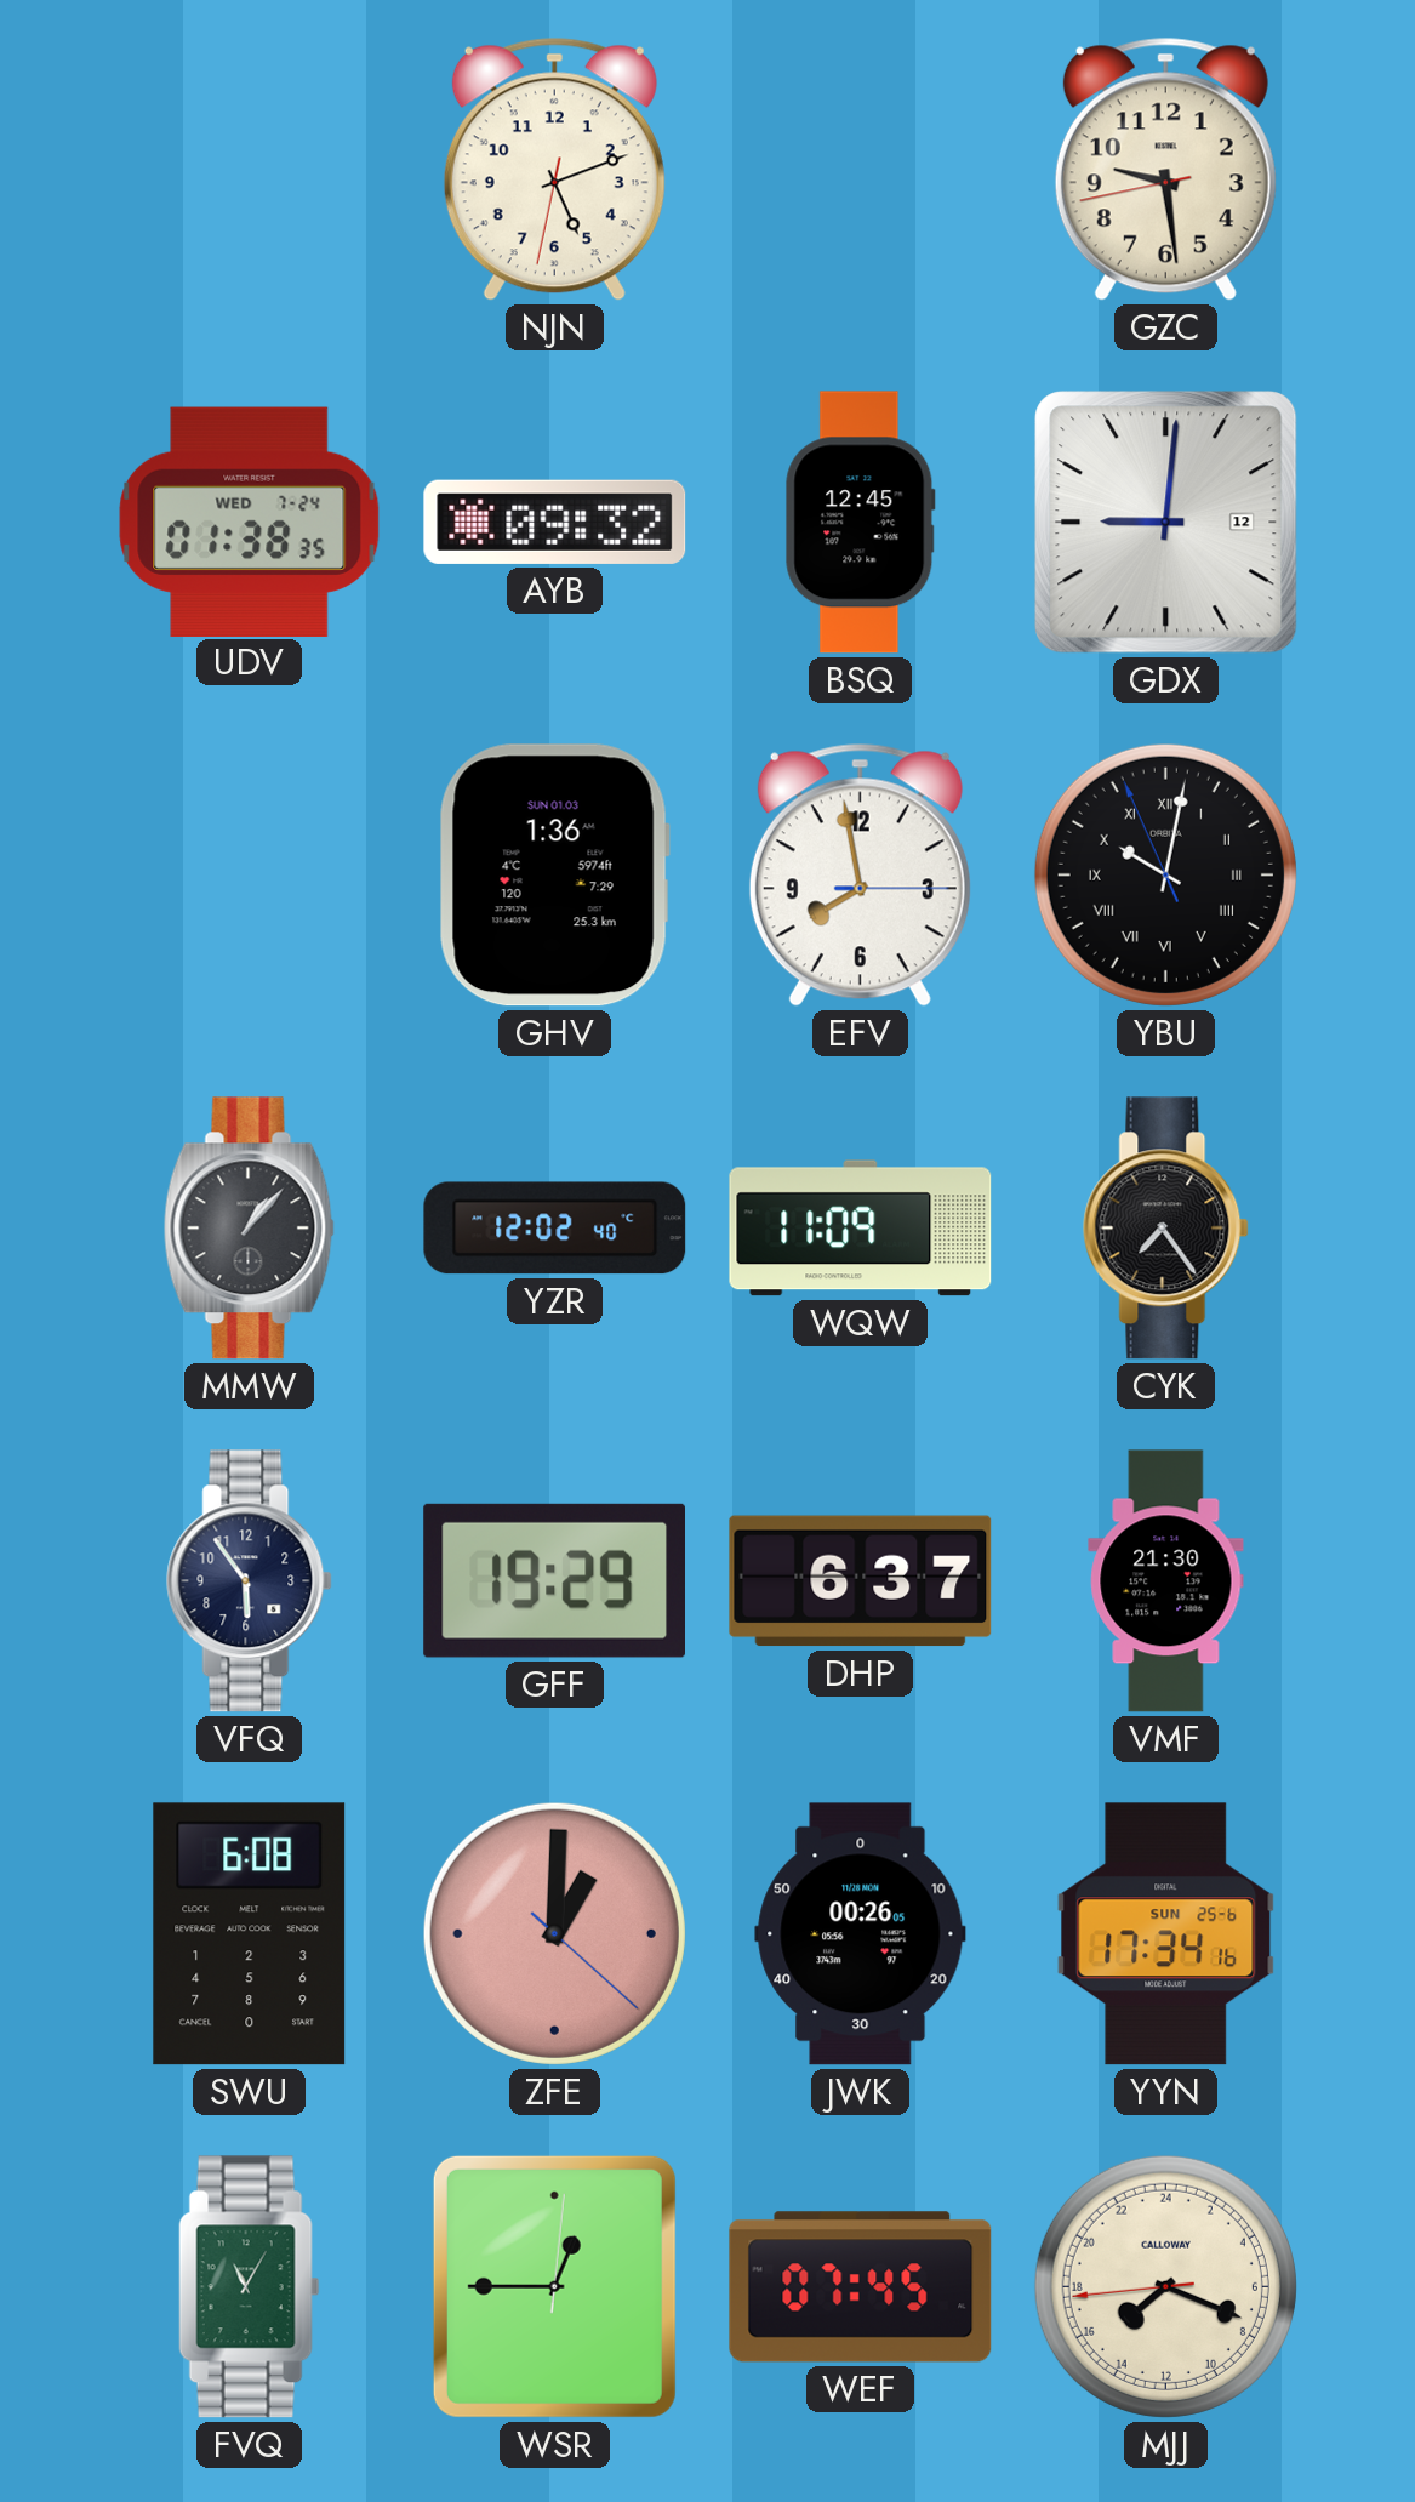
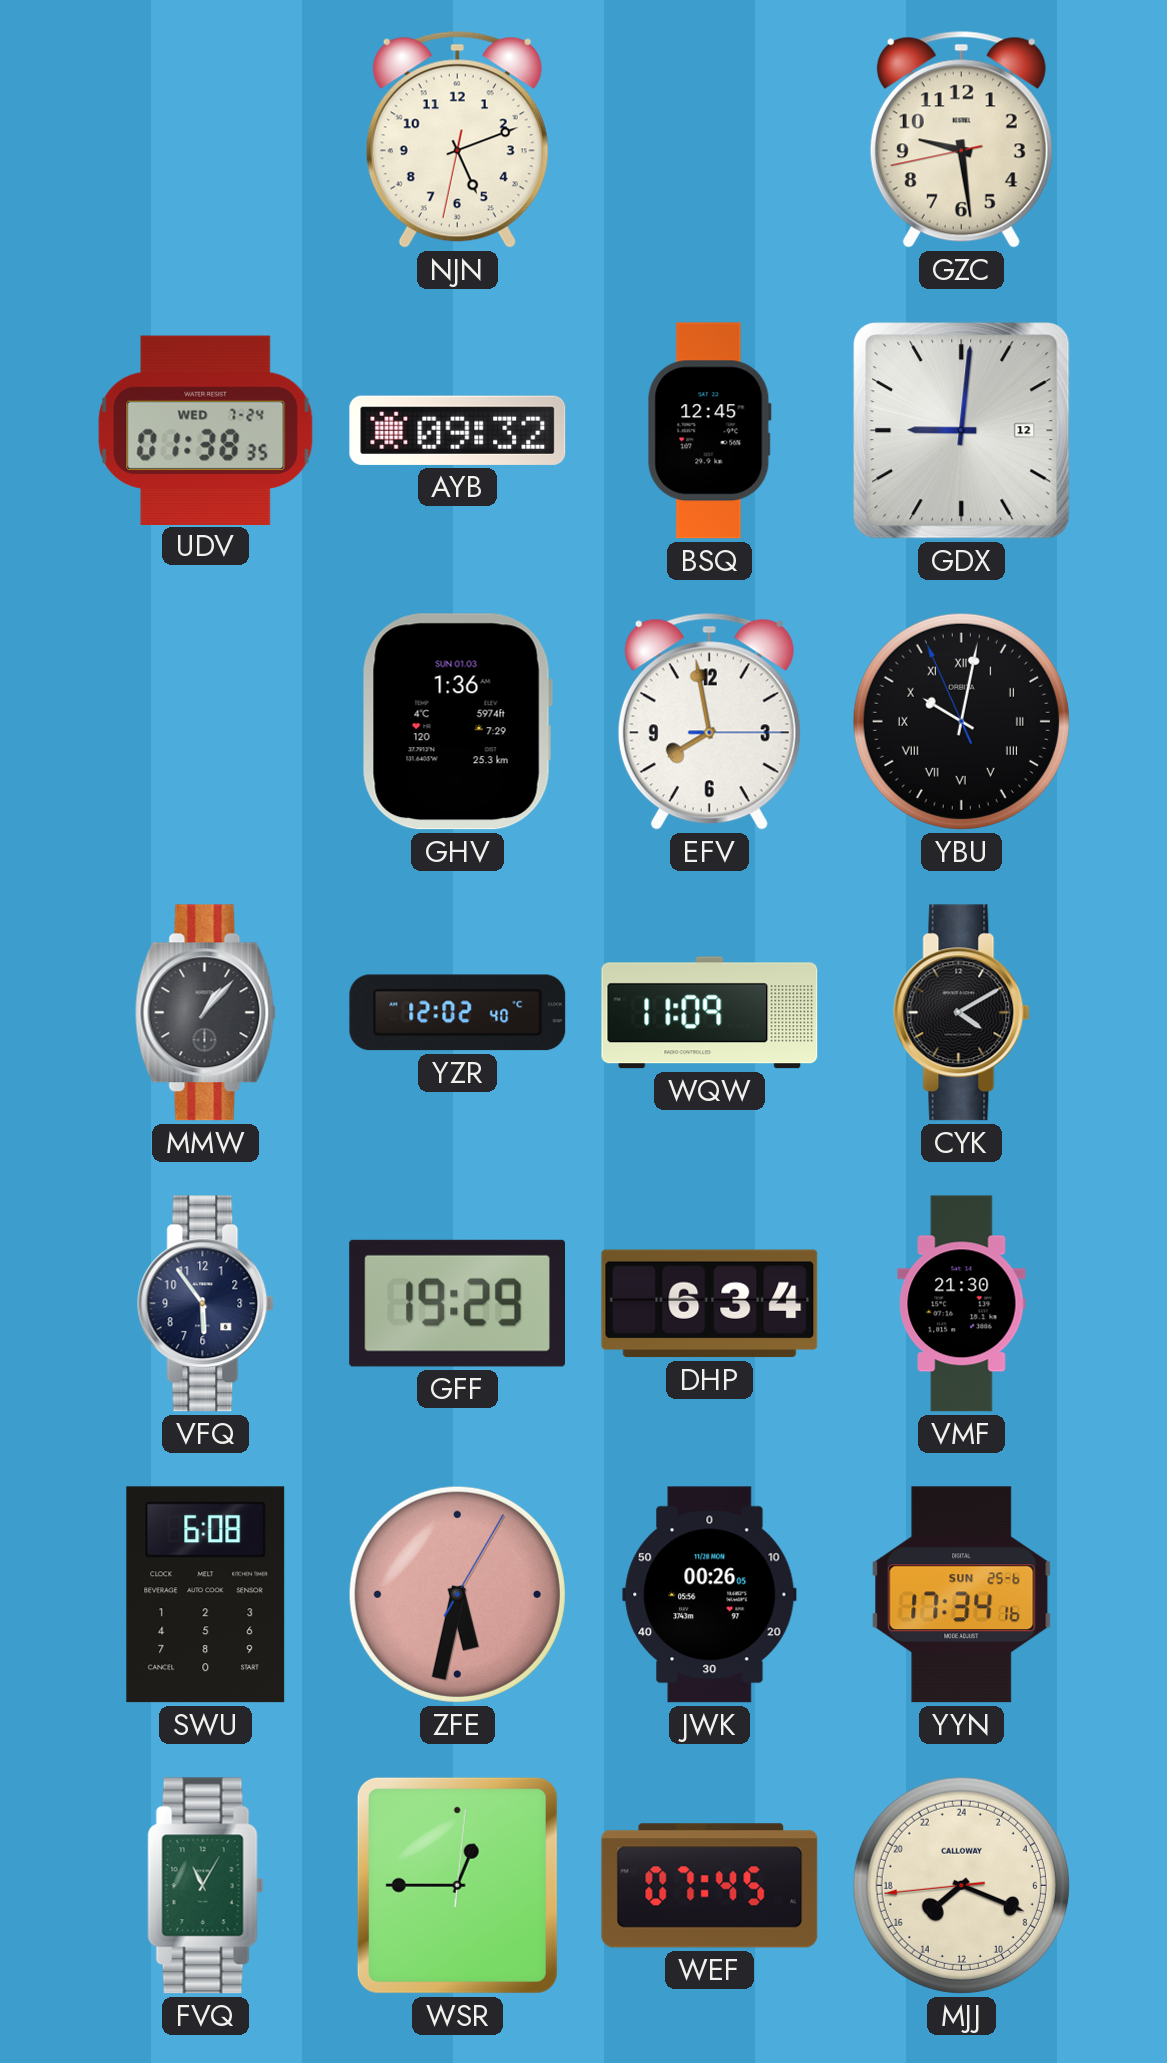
CYK: 7:24 -> 4:10 (962, 1013)
DHP: 6:37 -> 6:34 (710, 1304)
ZFE: 1:00 -> 5:32 (457, 1594)
